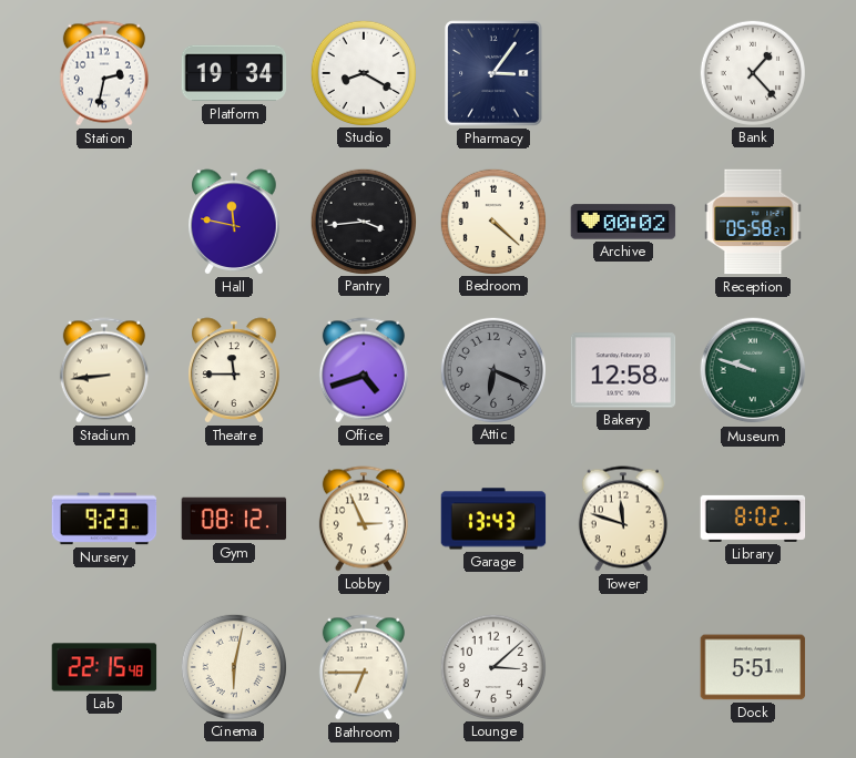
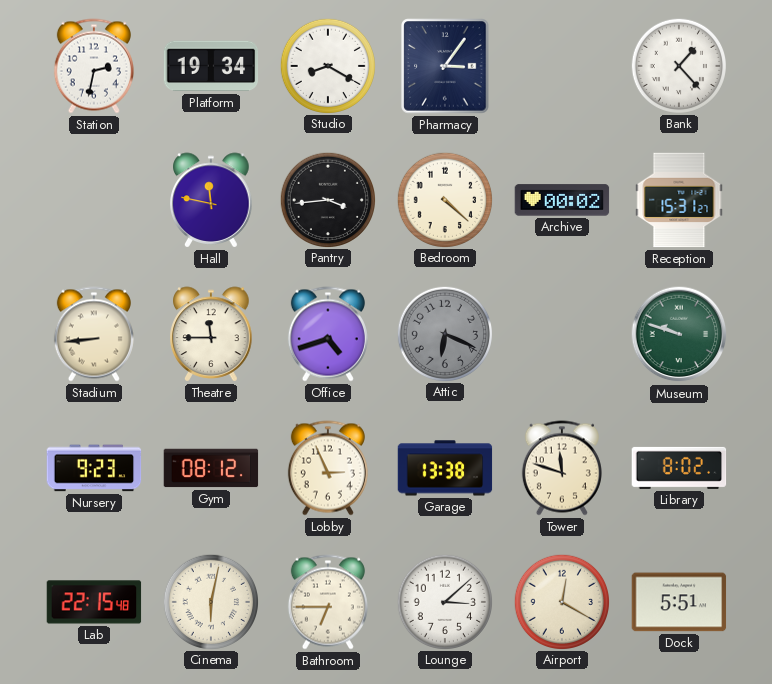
Reception: 05:58 -> 15:31 (679, 200)
Bakery: 12:58 -> none (623, 370)
Garage: 13:43 -> 13:38 (445, 468)
Airport: none -> 12:20 (561, 601)
